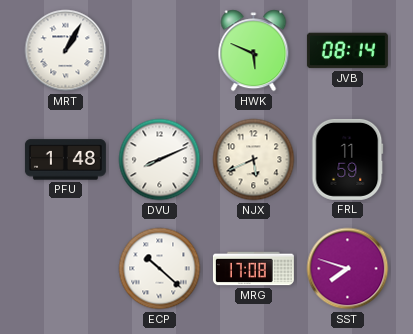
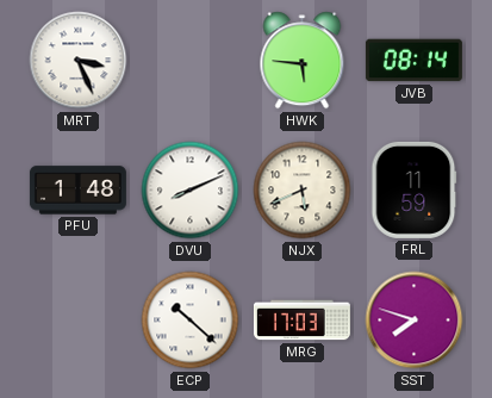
MRT: 1:05 -> 3:26 (79, 61)
HWK: 5:49 -> 5:46 (303, 61)
MRG: 17:08 -> 17:03 (301, 321)
